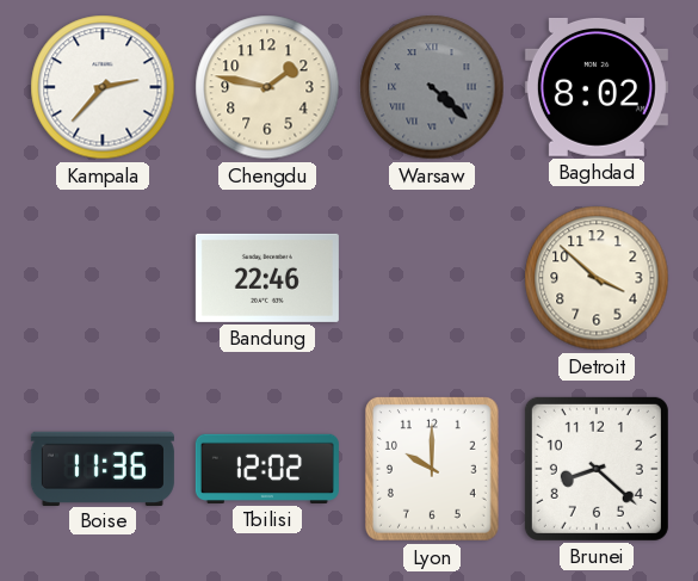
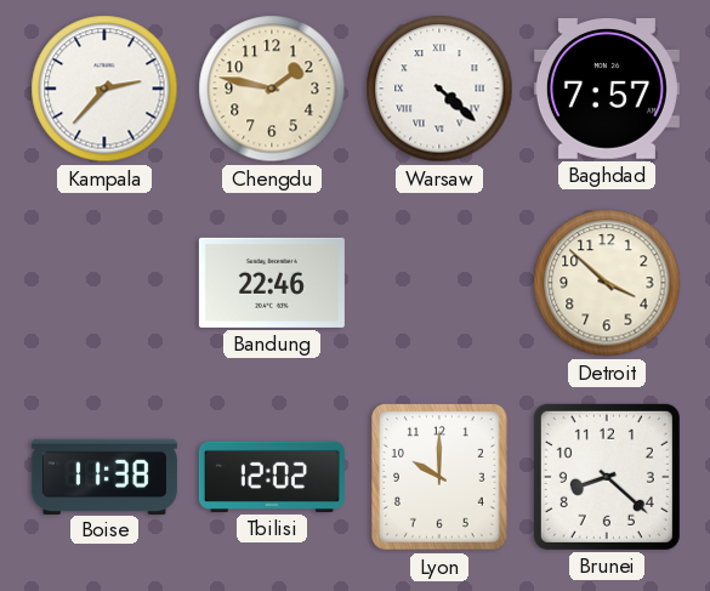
Warsaw dial: grey -> white (439, 89)
Baghdad: 8:02 -> 7:57 (607, 89)
Boise: 11:36 -> 11:38 (104, 476)
